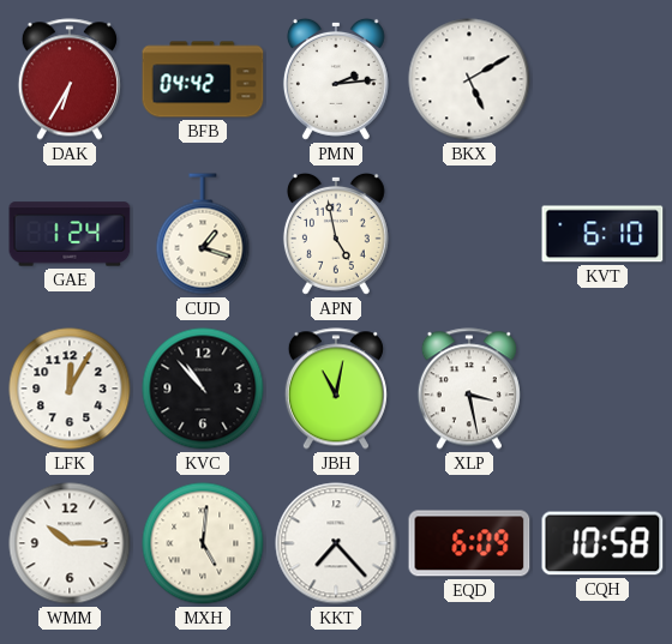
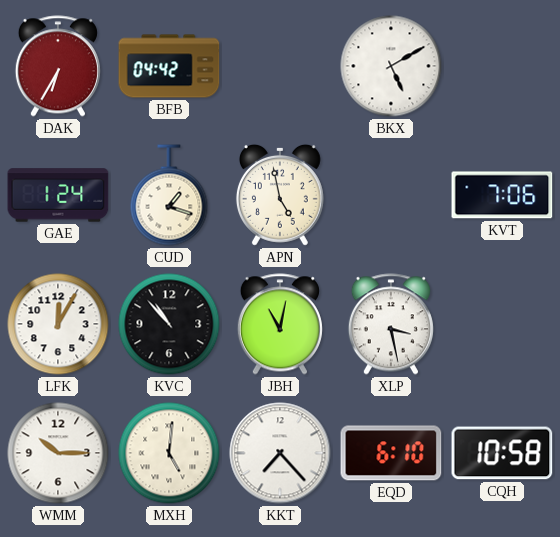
PMN: 2:14 -> none (336, 79)
KVT: 6:10 -> 7:06 (502, 195)
EQD: 6:09 -> 6:10 (391, 453)
